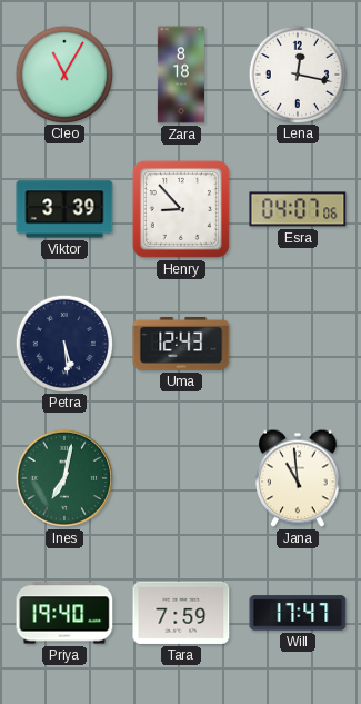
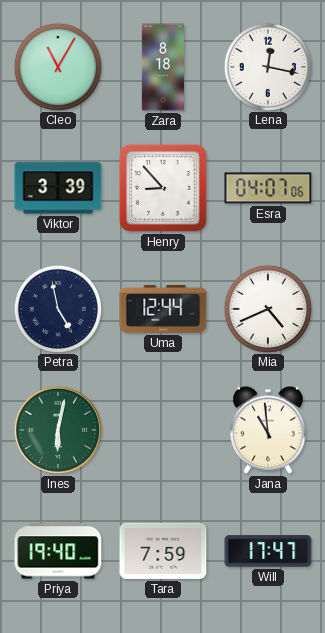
Petra: 5:29 -> 4:58 (57, 308)
Uma: 12:43 -> 12:44 (163, 309)
Mia: none -> 4:41 (267, 308)
Ines: 7:02 -> 6:02 (58, 430)
